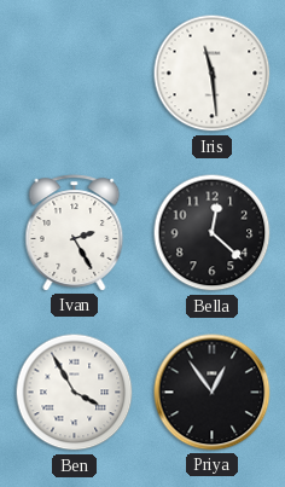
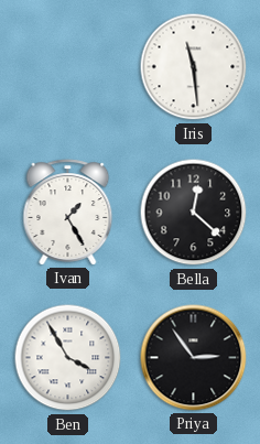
Ivan: 2:25 -> 1:25 (68, 213)
Priya: 12:54 -> 2:54 (194, 358)
